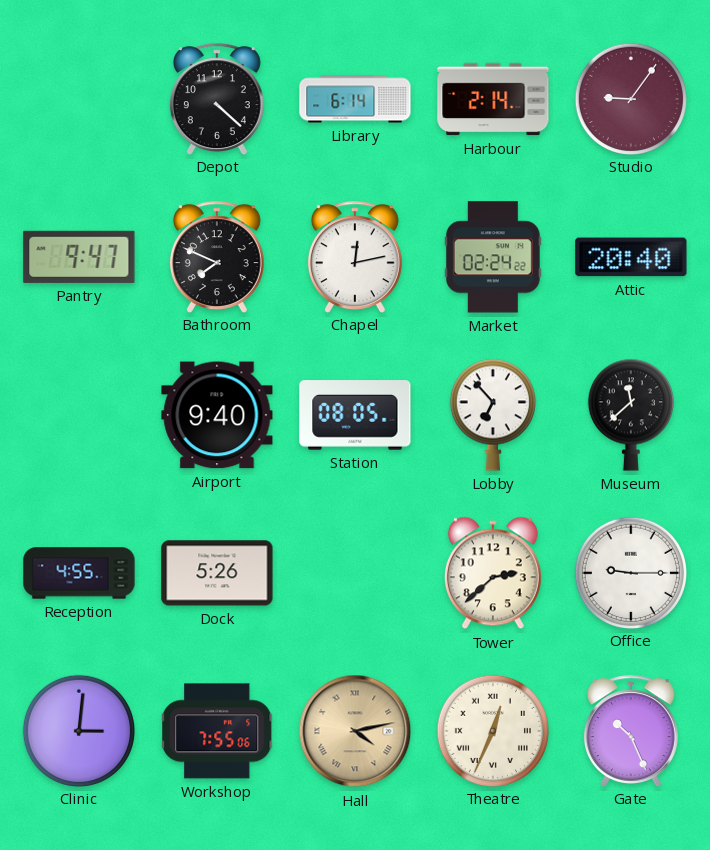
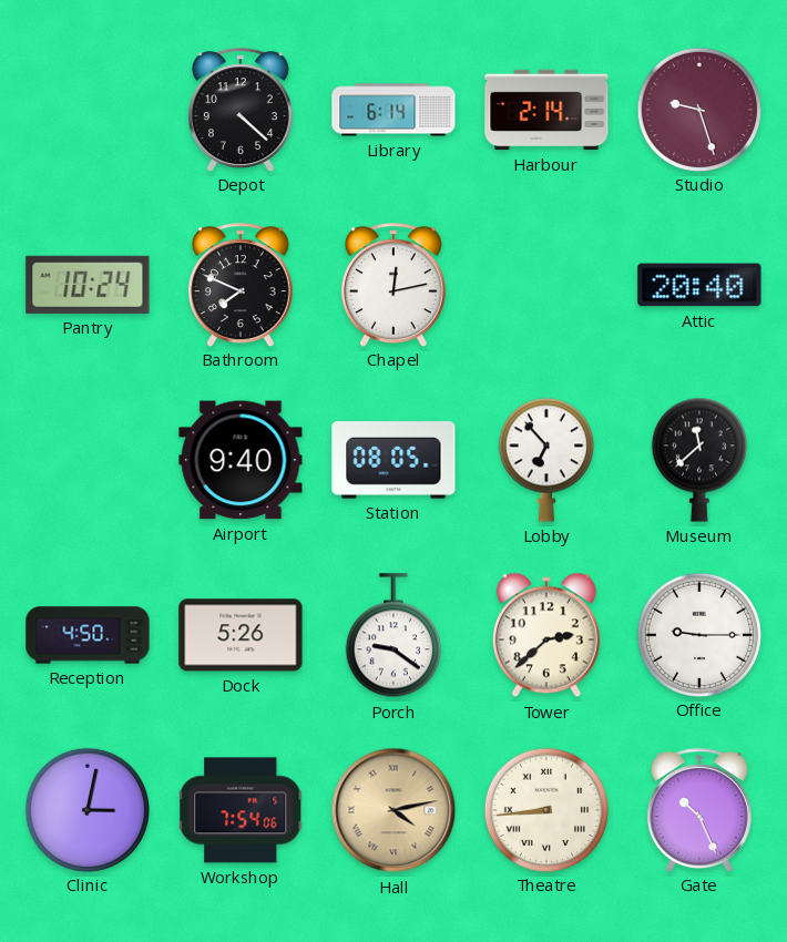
Studio: 9:06 -> 9:27 (698, 109)
Pantry: 9:47 -> 10:24 (88, 285)
Market: 02:24 -> none (493, 257)
Reception: 4:55 -> 4:50 (88, 635)
Porch: none -> 9:21 (393, 636)
Clinic: 3:01 -> 3:02 (86, 809)
Workshop: 7:55 -> 7:54 (242, 810)
Theatre: 12:34 -> 8:44 (545, 809)
